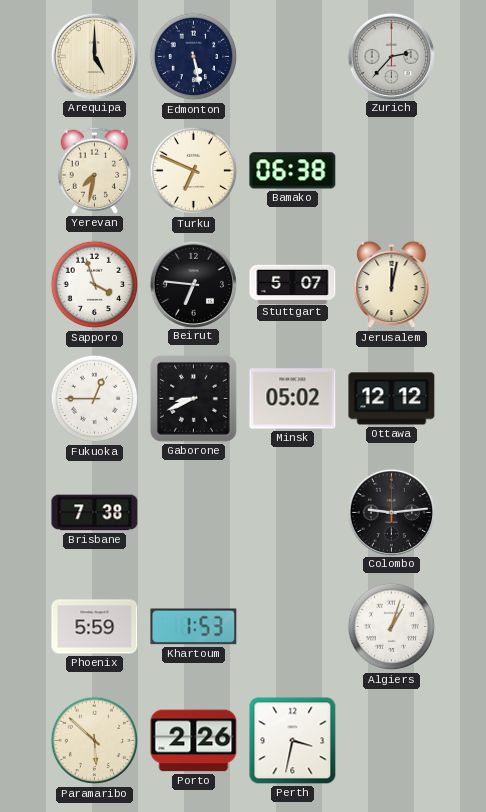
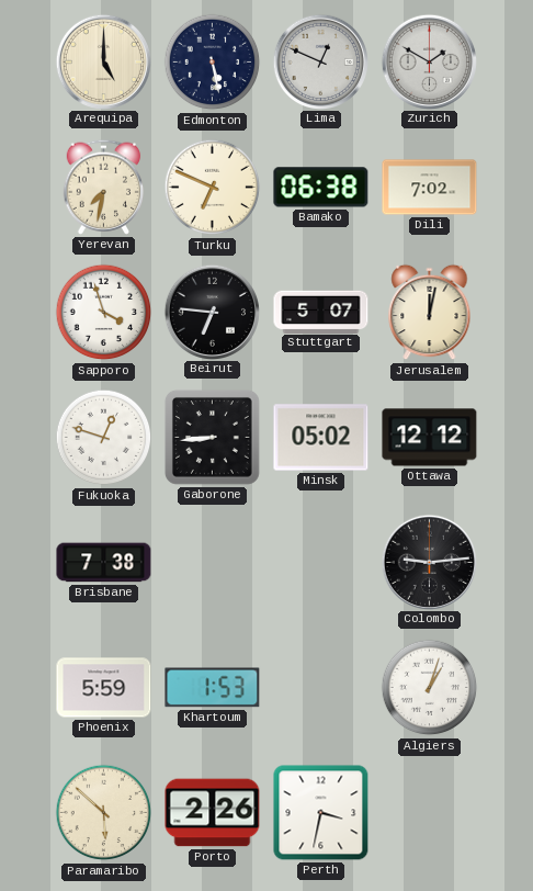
Lima: none -> 12:49 (320, 61)
Zurich: 2:37 -> 1:50 (429, 61)
Dili: none -> 7:02 (430, 188)
Fukuoka: 12:45 -> 12:48 (104, 438)
Gaborone: 8:41 -> 8:44 (212, 437)
